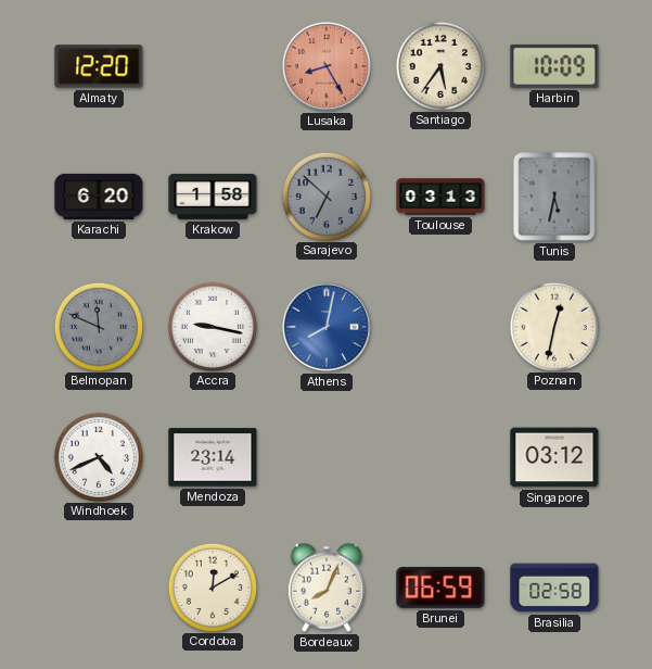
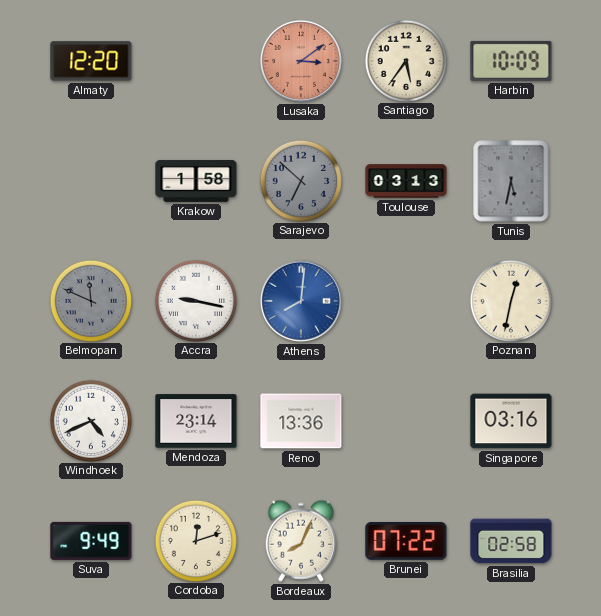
Lusaka: 8:25 -> 3:09 (301, 61)
Karachi: 6:20 -> none (99, 197)
Athens: 8:02 -> 8:01 (301, 301)
Reno: none -> 13:36 (301, 421)
Singapore: 03:12 -> 03:16 (511, 421)
Suva: none -> 9:49 (91, 541)
Cordoba: 12:10 -> 12:12 (195, 540)
Brunei: 06:59 -> 07:22 (406, 541)
